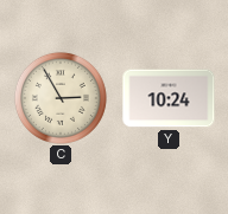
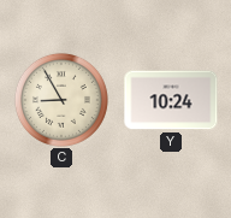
C: 2:55 -> 8:55 (61, 100)
